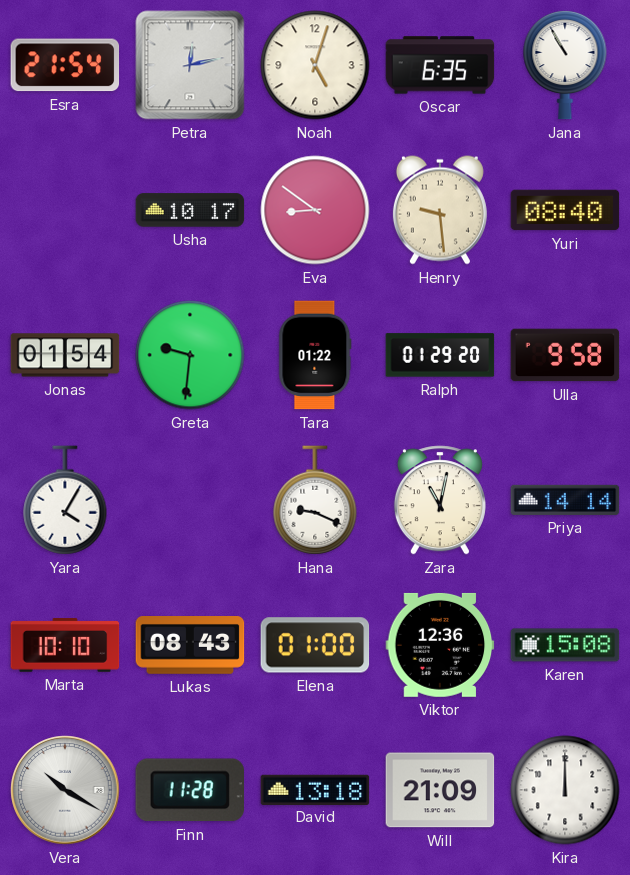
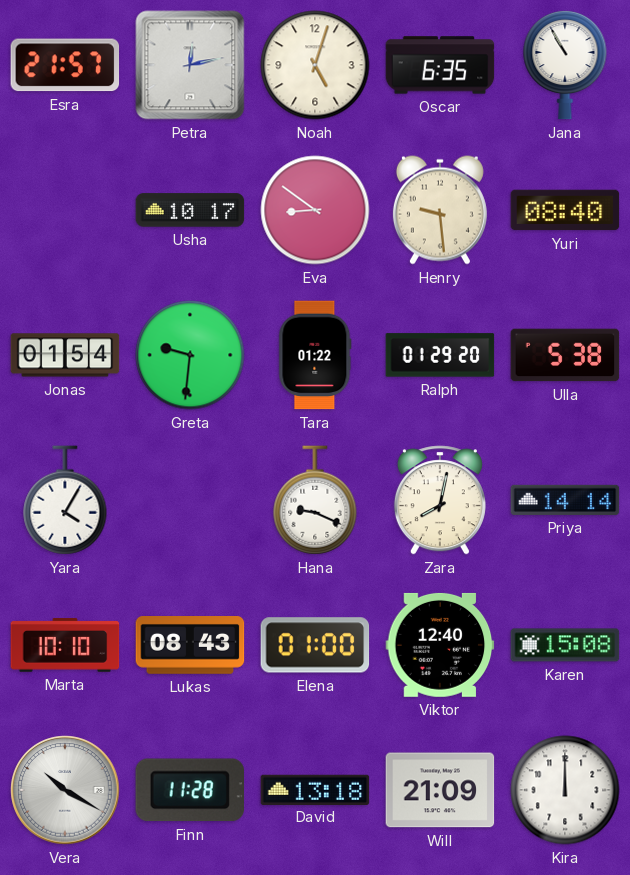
Esra: 21:54 -> 21:57 (65, 65)
Ulla: 9:58 -> 5:38 (565, 355)
Zara: 11:02 -> 8:02 (440, 500)
Viktor: 12:36 -> 12:40 (440, 645)
